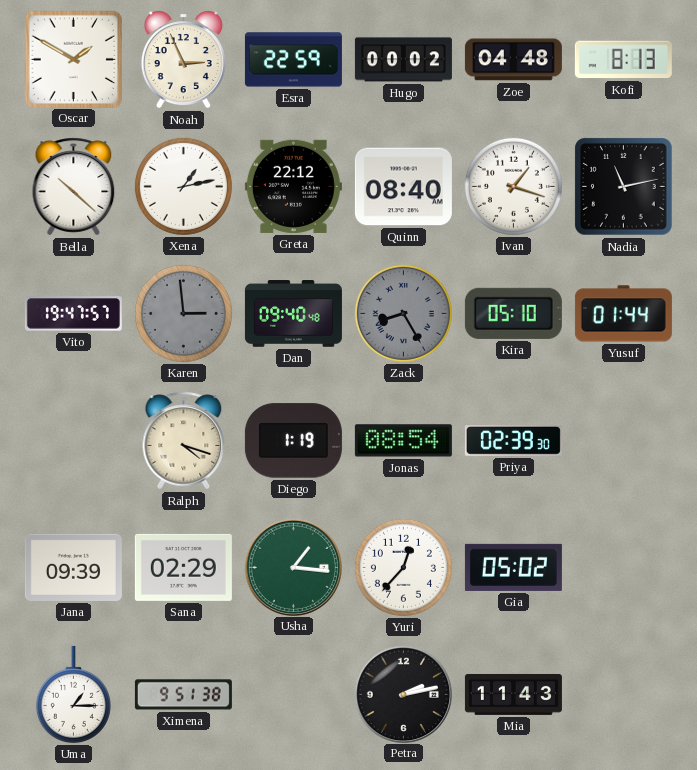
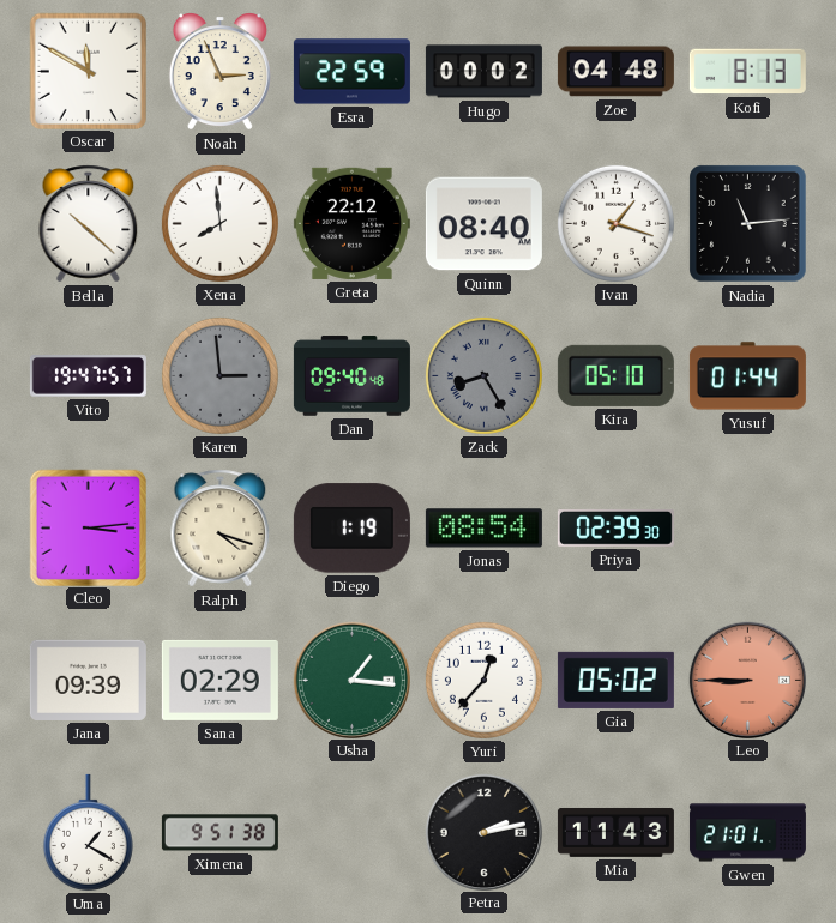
Oscar: 1:50 -> 11:50 (88, 71)
Xena: 1:13 -> 7:59 (219, 223)
Nadia: 11:13 -> 11:14 (748, 224)
Cleo: none -> 3:14 (88, 527)
Leo: none -> 8:45 (747, 680)
Uma: 1:15 -> 1:20 (88, 832)
Gwen: none -> 21:01 (747, 833)
